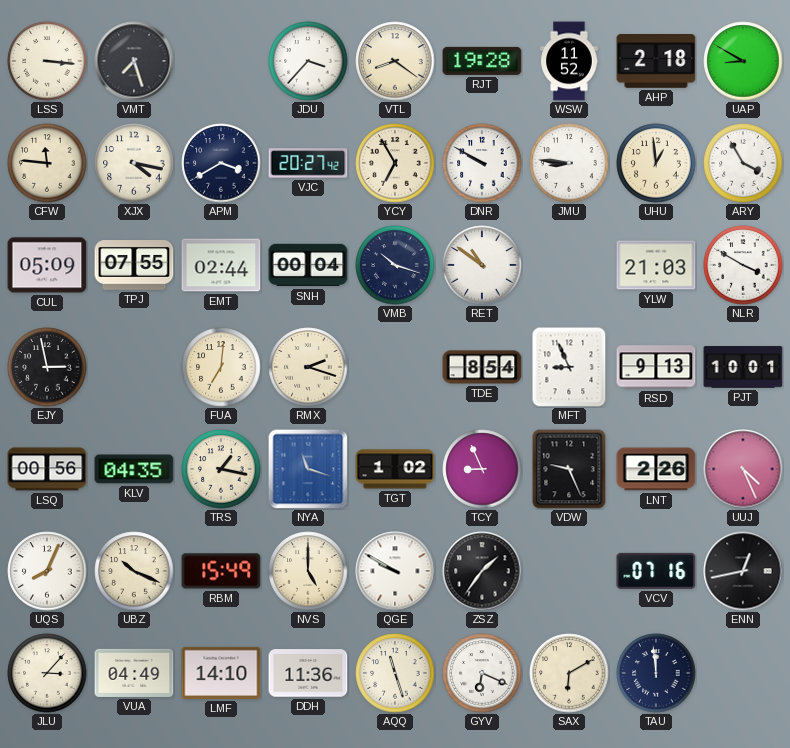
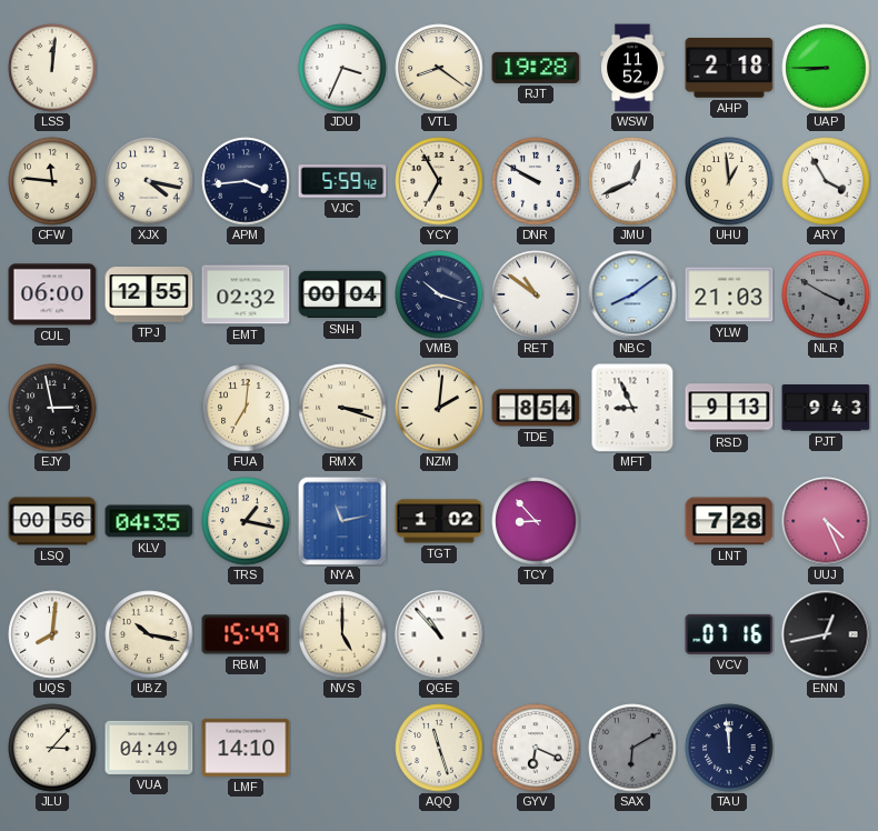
LSS: 3:16 -> 12:01 (52, 68)
VMT: 7:27 -> none (134, 61)
JDU: 3:37 -> 3:34 (342, 68)
UAP: 8:50 -> 8:45 (826, 68)
APM: 3:40 -> 3:44 (246, 181)
VJC: 20:27 -> 5:59 (342, 181)
JMU: 8:46 -> 12:41 (632, 181)
CUL: 05:09 -> 06:00 (52, 294)
TPJ: 07:55 -> 12:55 (149, 296)
EMT: 02:44 -> 02:32 (246, 294)
NBC: none -> 8:09 (632, 294)
NLR dial: white -> grey (826, 294)
RMX: 2:18 -> 3:18 (342, 408)
NZM: none -> 2:01 (439, 408)
PJT: 10:01 -> 9:43 (826, 408)
NYA: 11:18 -> 11:13 (342, 521)
TCY: 8:56 -> 8:53 (536, 521)
VDW: 9:26 -> none (569, 469)
LNT: 2:26 -> 7:28 (729, 521)
UQS: 8:04 -> 8:01 (52, 634)
UBZ: 10:19 -> 10:17 (149, 634)
QGE: 9:50 -> 10:53 (439, 634)
ZSZ: 1:36 -> none (482, 571)
DDH: 11:36 -> none (308, 673)
SAX dial: cream -> grey (632, 748)
